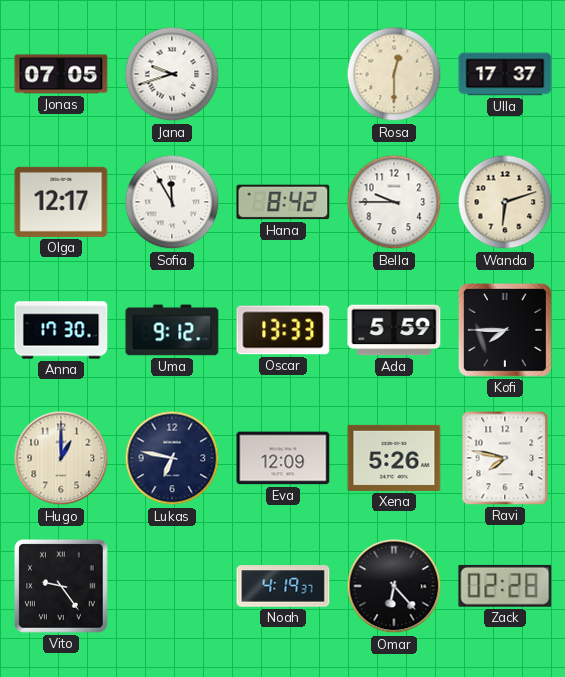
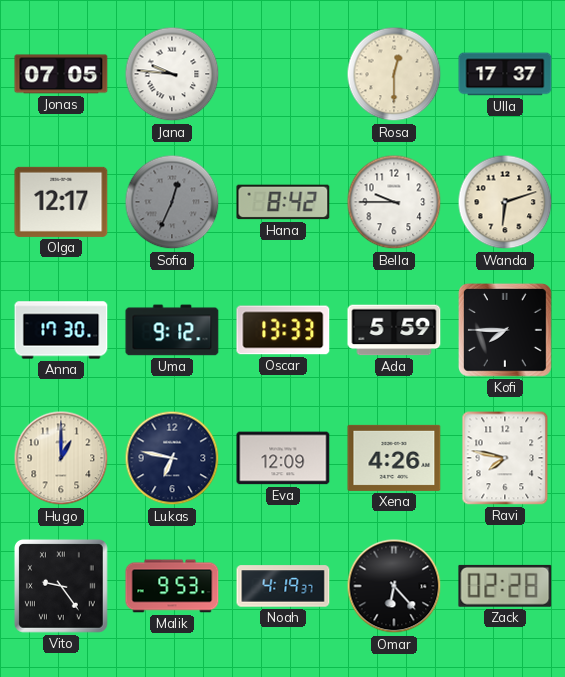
Jana: 9:42 -> 9:46 (172, 74)
Sofia: 11:55 -> 12:34 (172, 202)
Sofia dial: white -> grey (172, 202)
Xena: 5:26 -> 4:26 (394, 458)
Malik: none -> 9:53 (172, 586)
